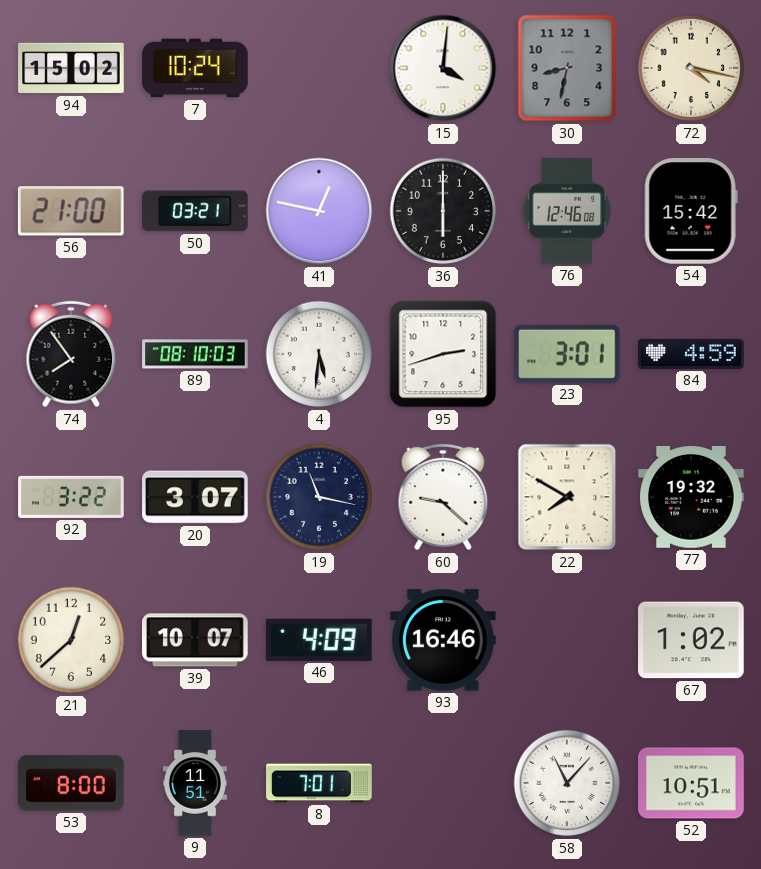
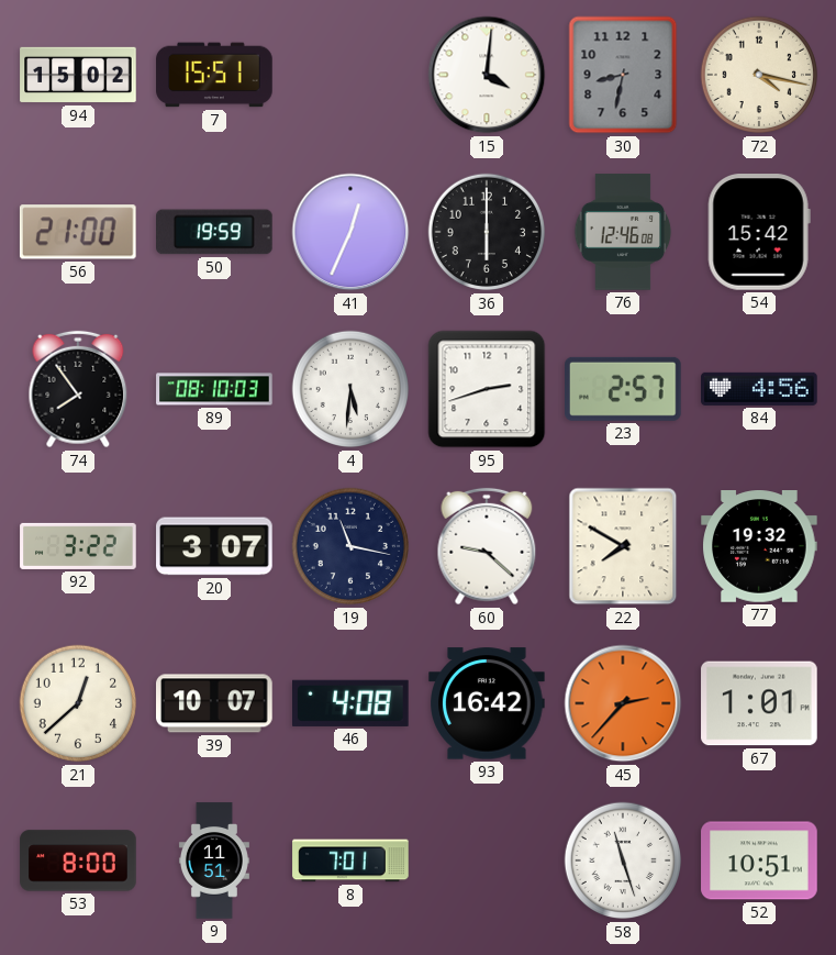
7: 10:24 -> 15:51 (214, 75)
50: 03:21 -> 19:59 (215, 232)
41: 12:47 -> 12:34 (350, 232)
23: 3:01 -> 2:57 (624, 389)
84: 4:59 -> 4:56 (759, 389)
46: 4:09 -> 4:08 (352, 703)
93: 16:46 -> 16:42 (487, 703)
45: none -> 2:37 (623, 703)
67: 1:02 -> 1:01 (759, 703)
58: 11:07 -> 11:27 (623, 860)
